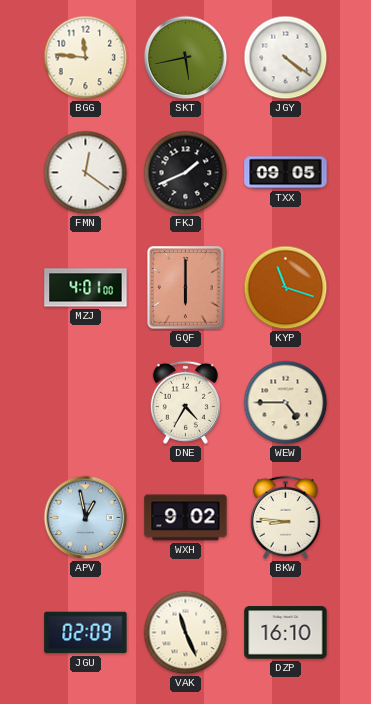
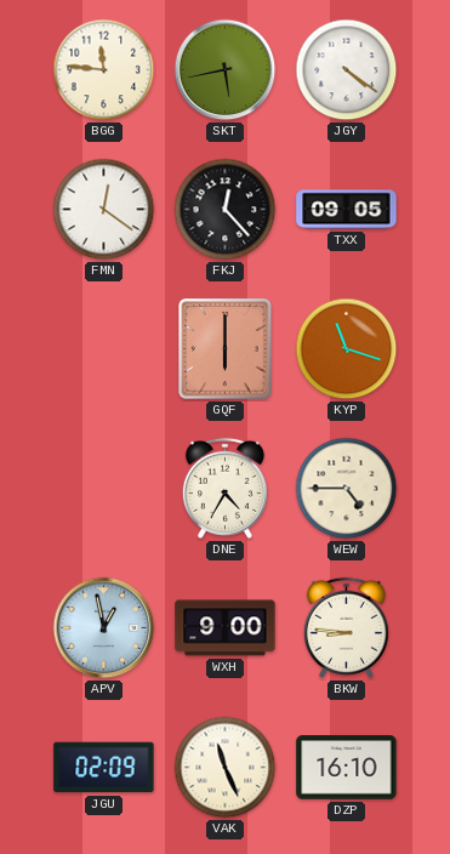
FKJ: 1:41 -> 12:23 (226, 210)
MZJ: 4:01 -> none (86, 288)
WXH: 9:02 -> 9:00 (226, 628)
